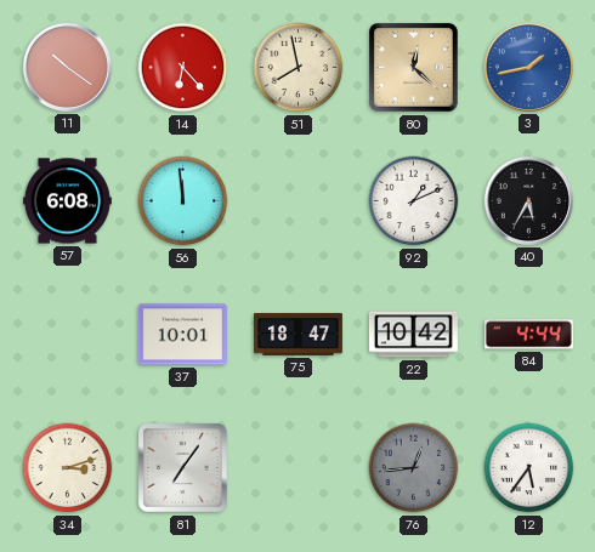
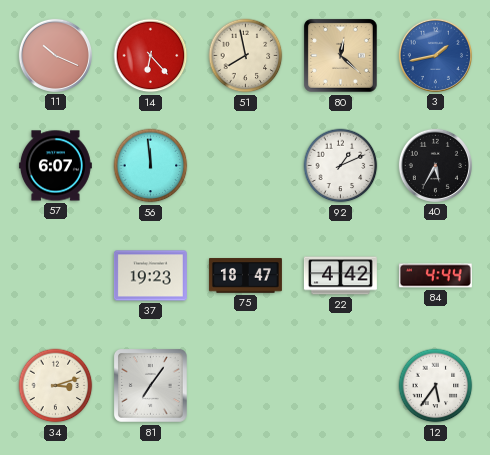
11: 10:21 -> 10:19 (55, 55)
57: 6:08 -> 6:07 (55, 166)
37: 10:01 -> 19:23 (150, 276)
22: 10:42 -> 4:42 (340, 276)
76: 12:44 -> none (414, 468)
